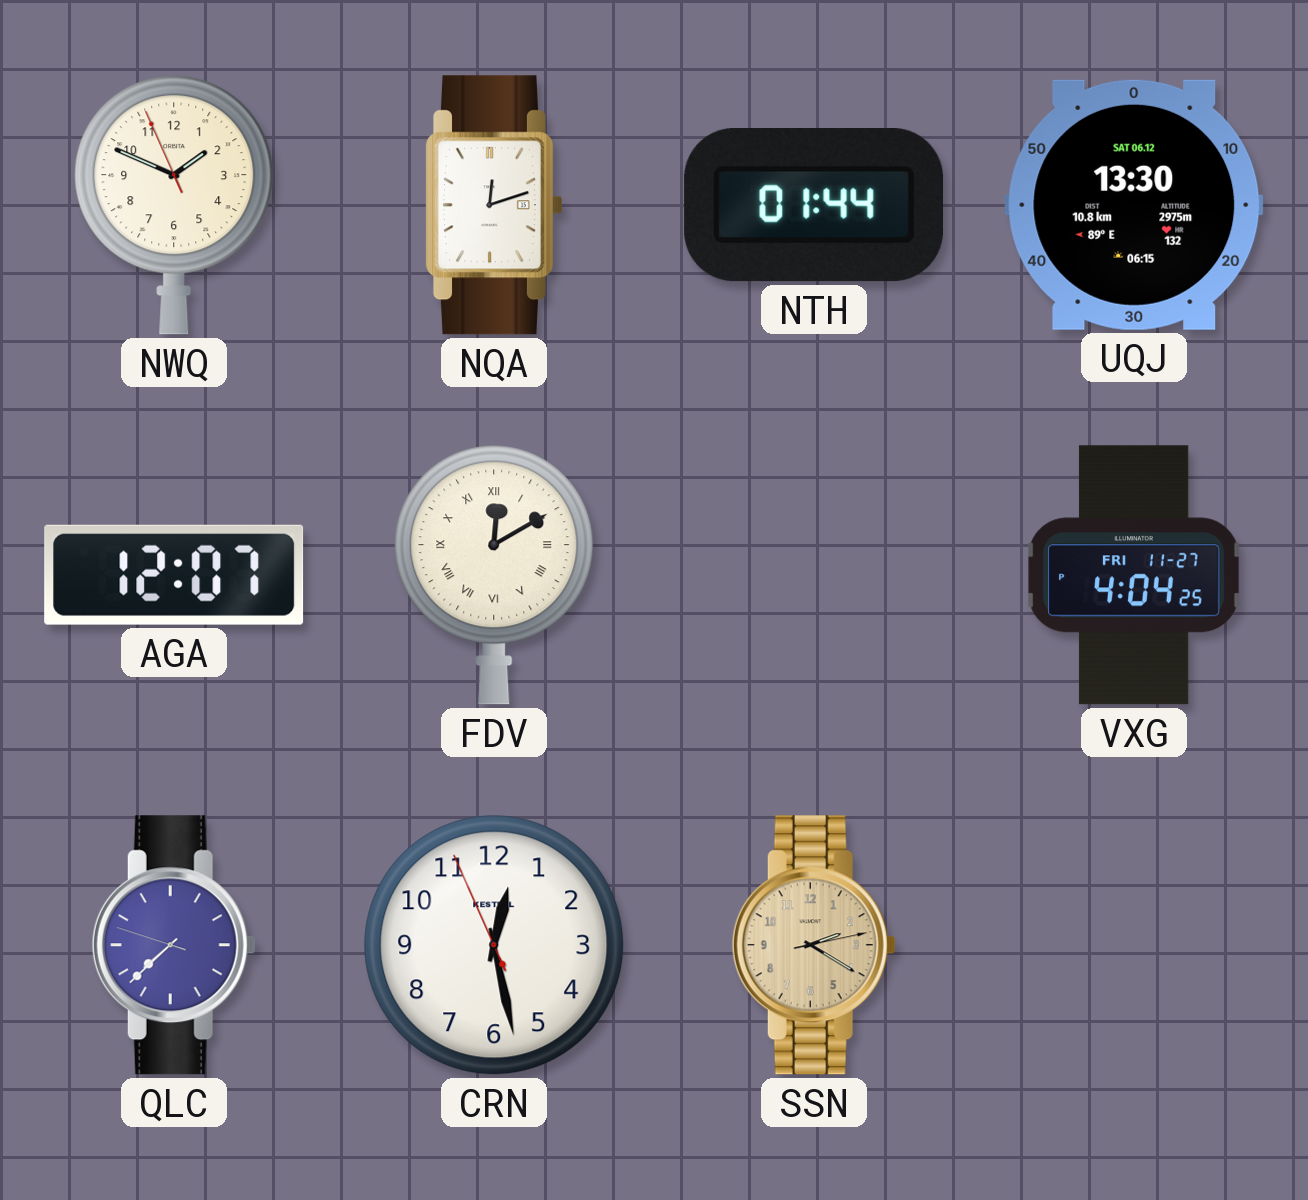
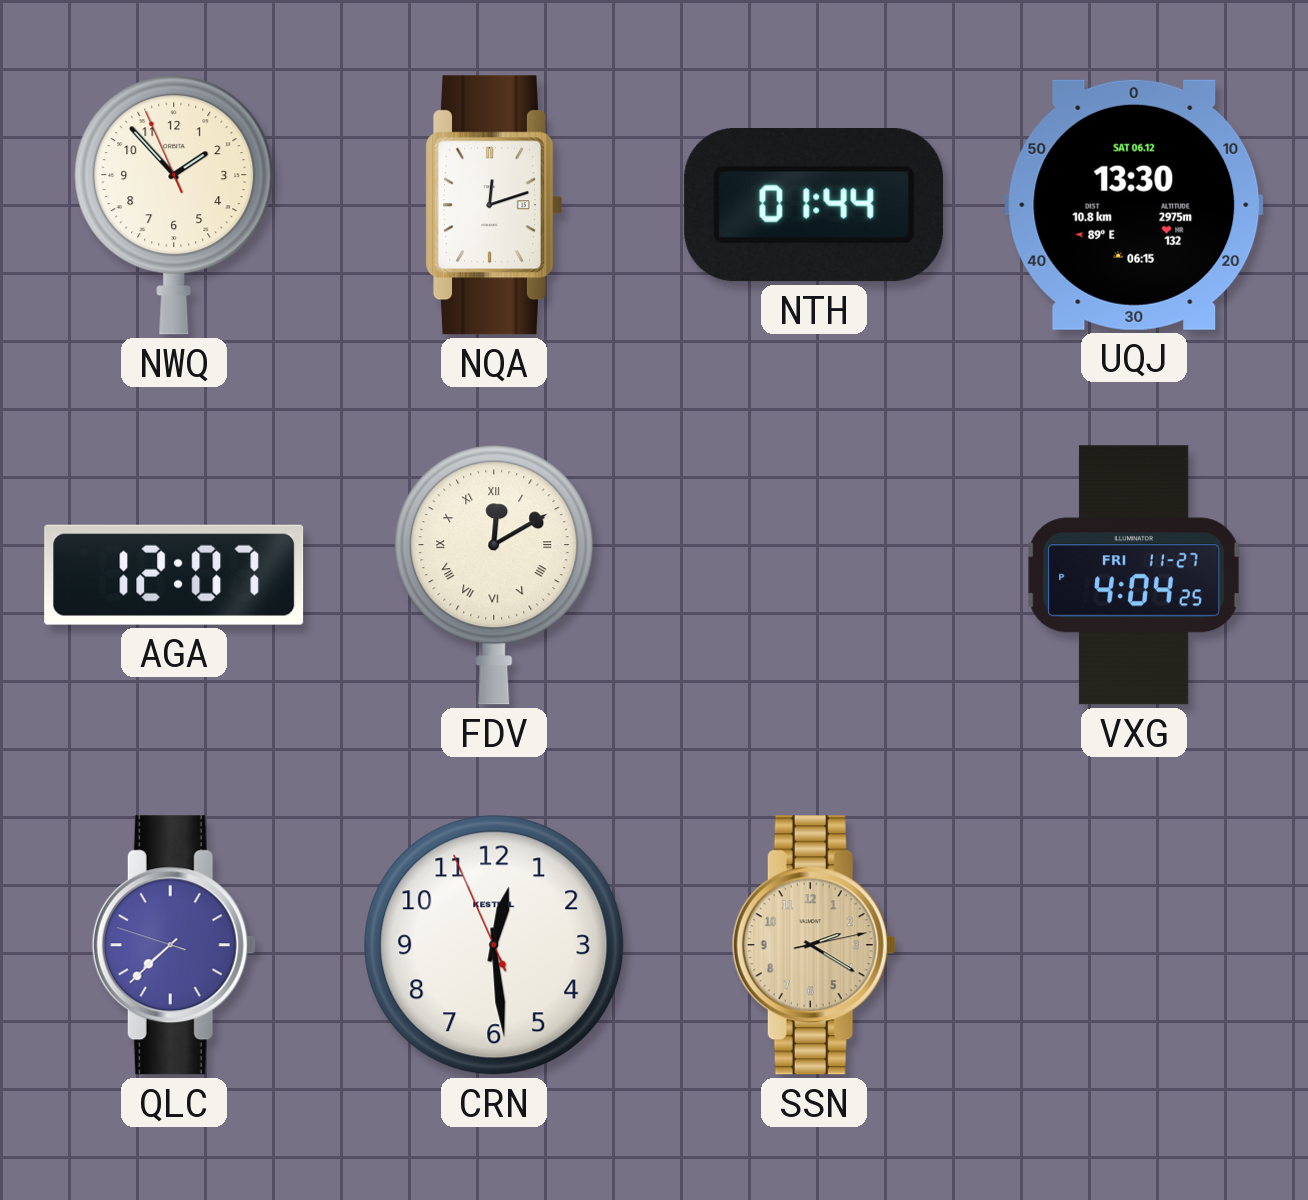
NWQ: 1:48 -> 1:52 (174, 205)
CRN: 12:27 -> 12:28 (494, 945)
